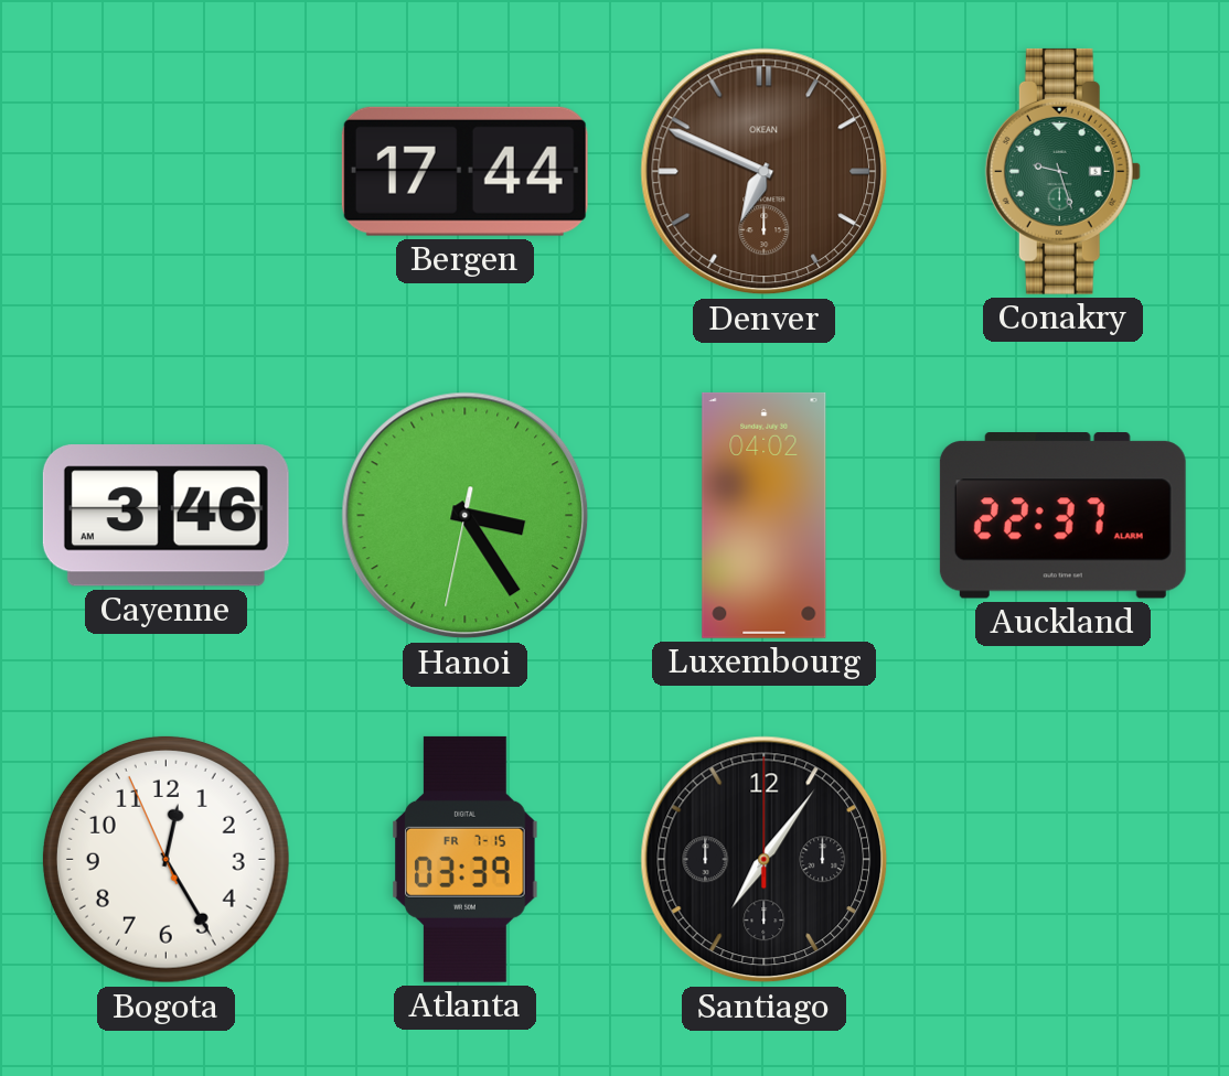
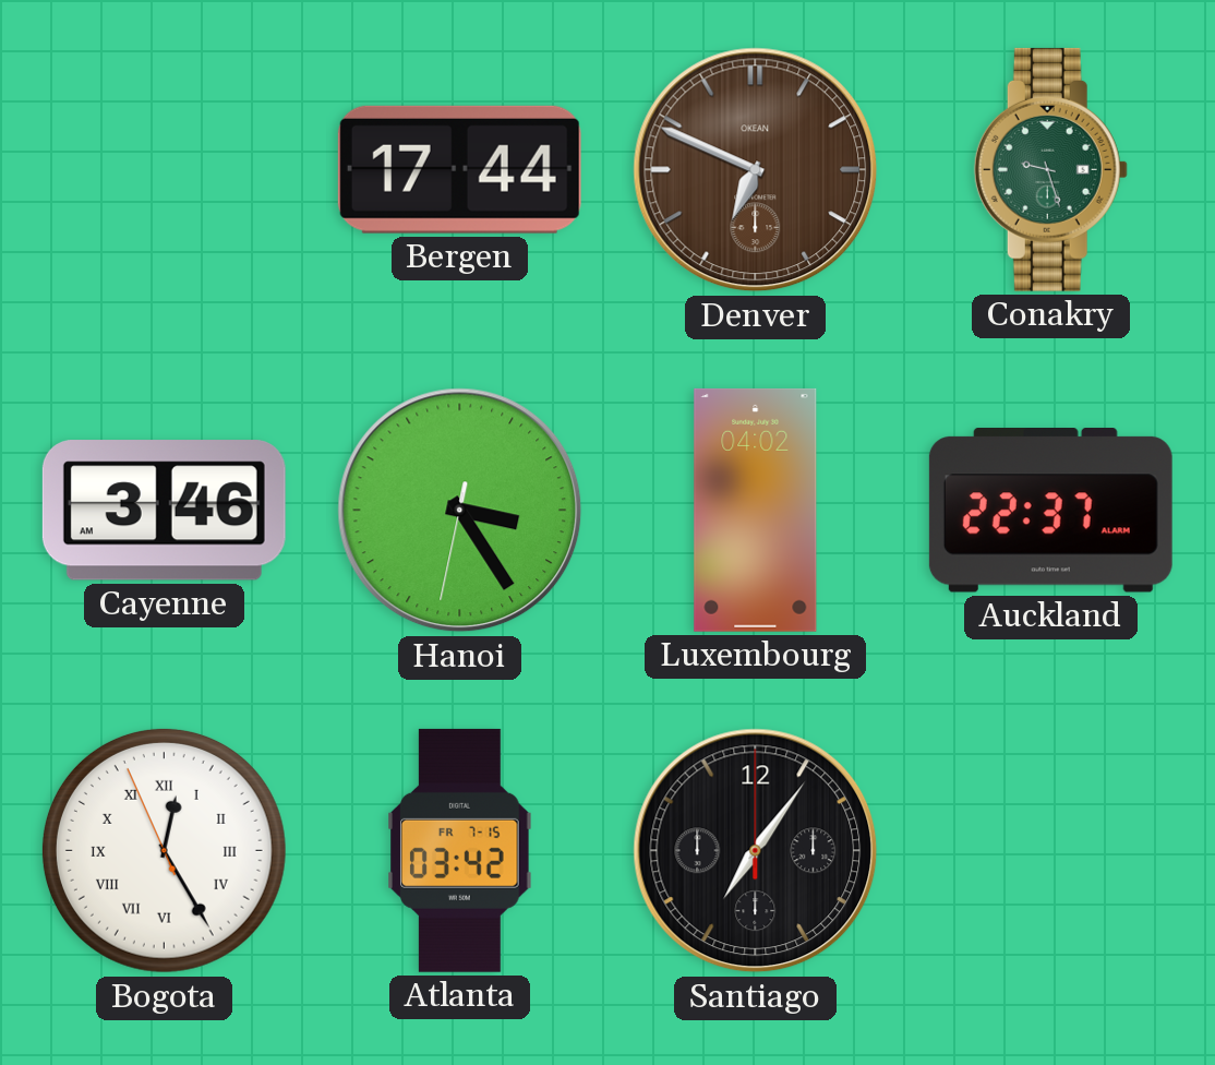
Bogota numerals: Arabic -> Roman (164, 850)
Atlanta: 03:39 -> 03:42 (460, 850)
